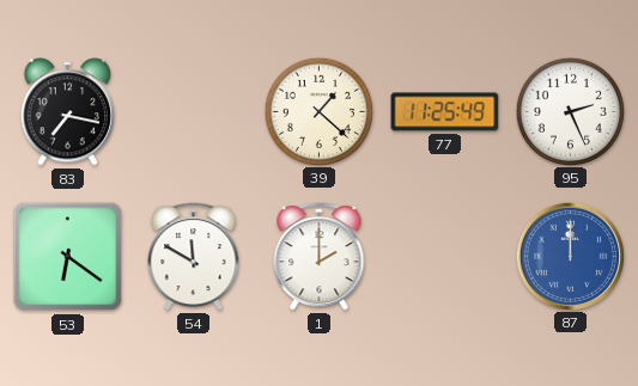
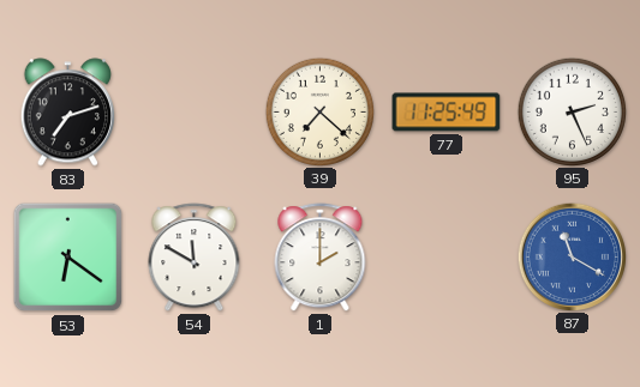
83: 7:17 -> 7:12 (67, 113)
39: 1:22 -> 7:22 (319, 111)
87: 12:00 -> 11:20 (572, 256)
